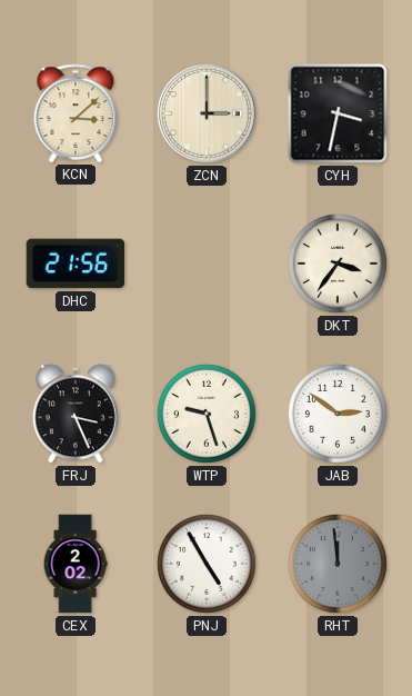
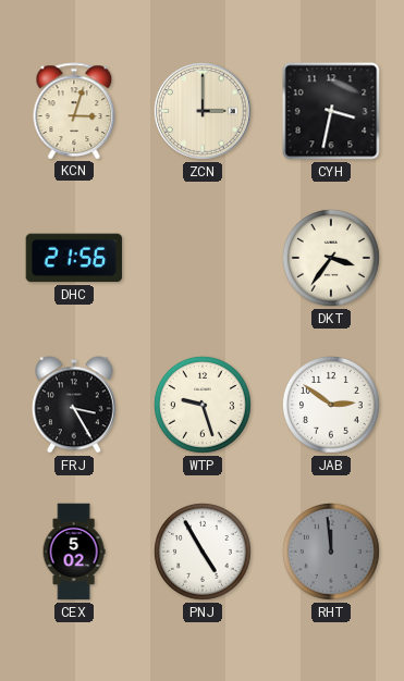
KCN: 3:08 -> 3:03 (74, 111)
FRJ: 3:26 -> 3:25 (74, 405)
CEX: 2:02 -> 5:02 (74, 552)
